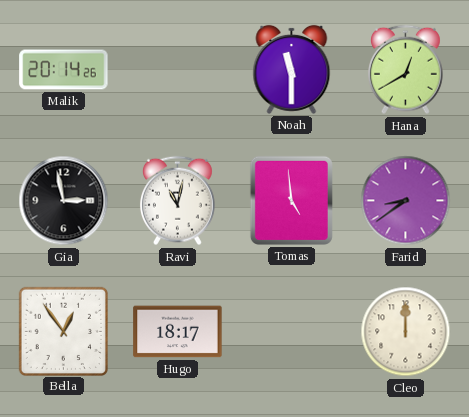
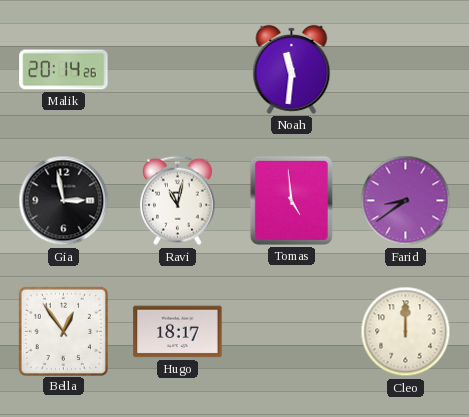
Noah: 11:30 -> 11:31 (292, 69)
Hana: 12:40 -> none (405, 70)
